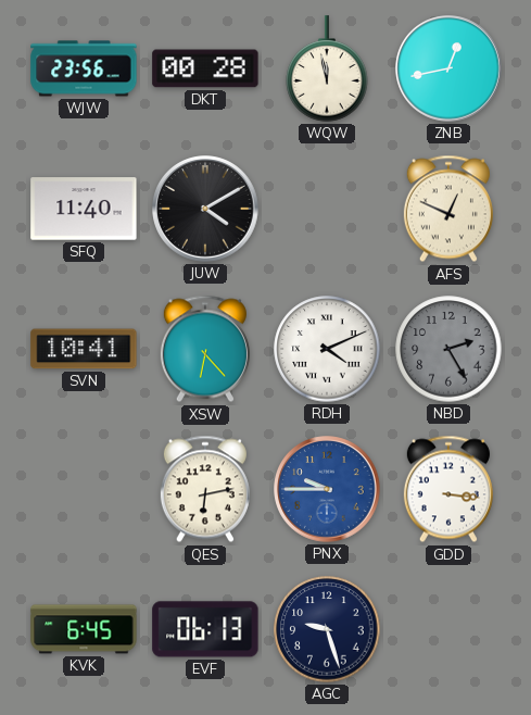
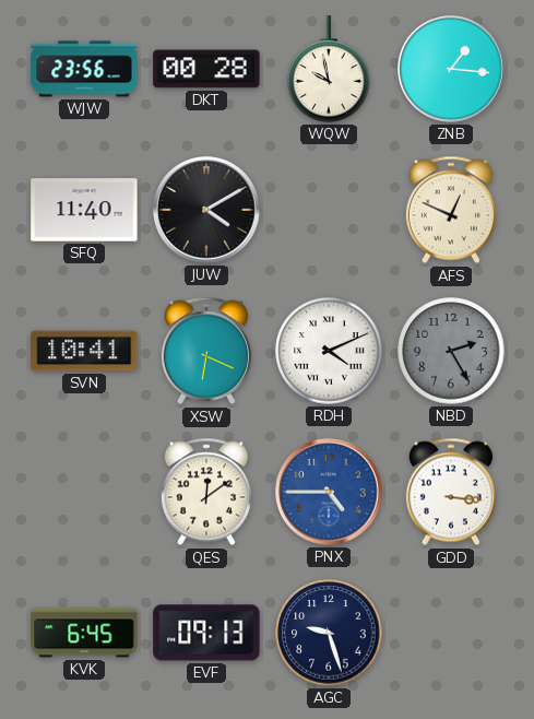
WQW: 11:58 -> 9:58 (329, 69)
ZNB: 12:43 -> 1:16 (451, 69)
XSW: 6:23 -> 6:19 (206, 351)
QES: 6:13 -> 12:09 (206, 492)
PNX: 9:45 -> 4:45 (329, 492)
EVF: 06:13 -> 09:13 (206, 633)
